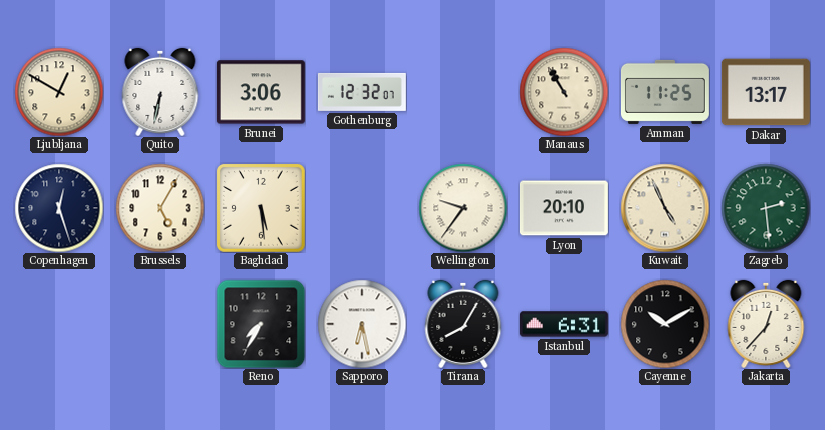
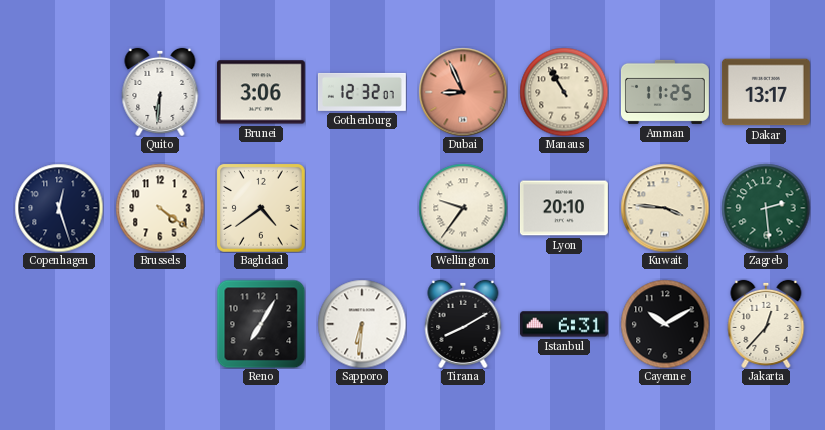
Ljubljana: 12:50 -> none (59, 92)
Quito: 6:32 -> 6:31 (160, 92)
Dubai: none -> 8:56 (463, 92)
Brussels: 5:05 -> 4:21 (160, 208)
Baghdad: 5:29 -> 4:39 (261, 208)
Kuwait: 4:56 -> 3:46 (665, 208)
Reno: 7:35 -> 7:05 (261, 324)
Sapporo: 6:28 -> 6:31 (362, 324)
Tirana: 8:05 -> 8:10 (463, 324)
